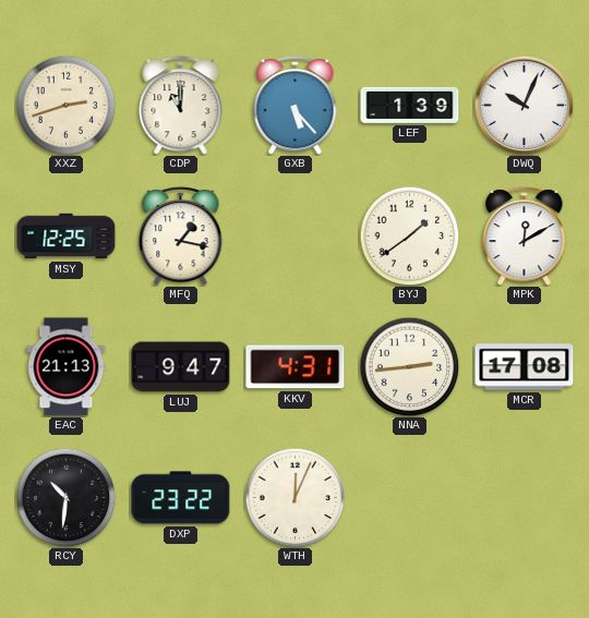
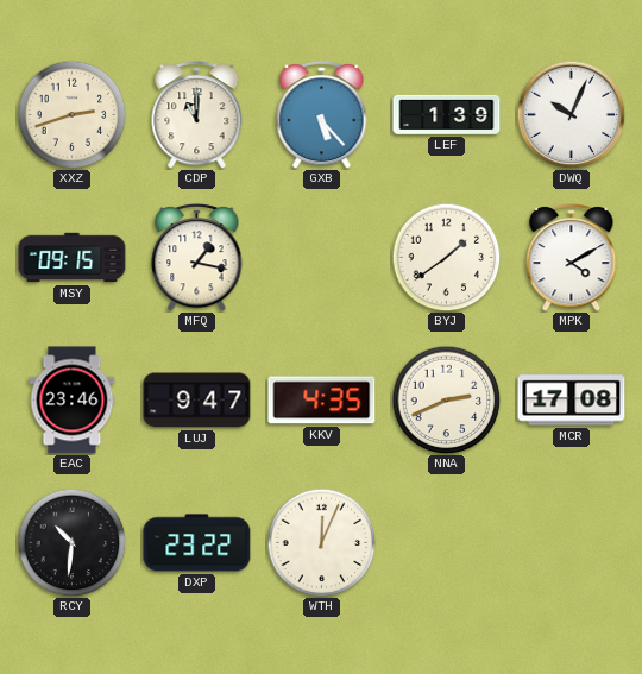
MSY: 12:25 -> 09:15 (73, 258)
MPK: 12:10 -> 4:10 (572, 258)
EAC: 21:13 -> 23:46 (73, 401)
KKV: 4:31 -> 4:35 (322, 401)
NNA: 2:44 -> 2:41 (446, 399)
